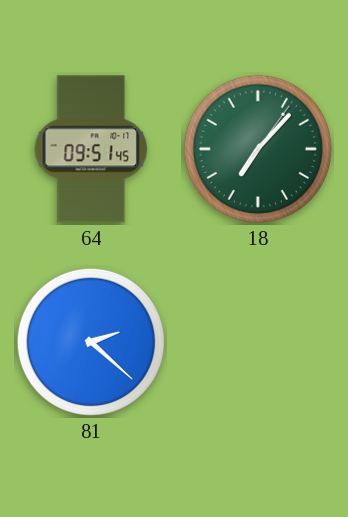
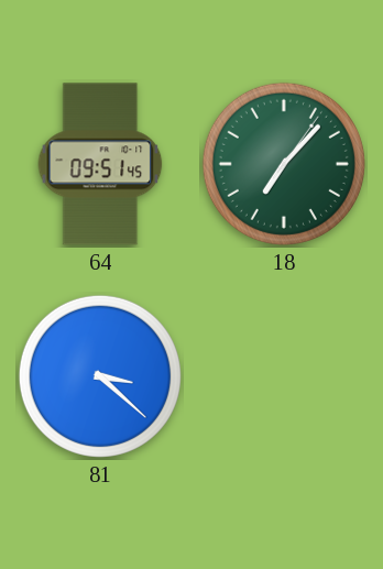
81: 2:22 -> 3:22 (100, 376)
